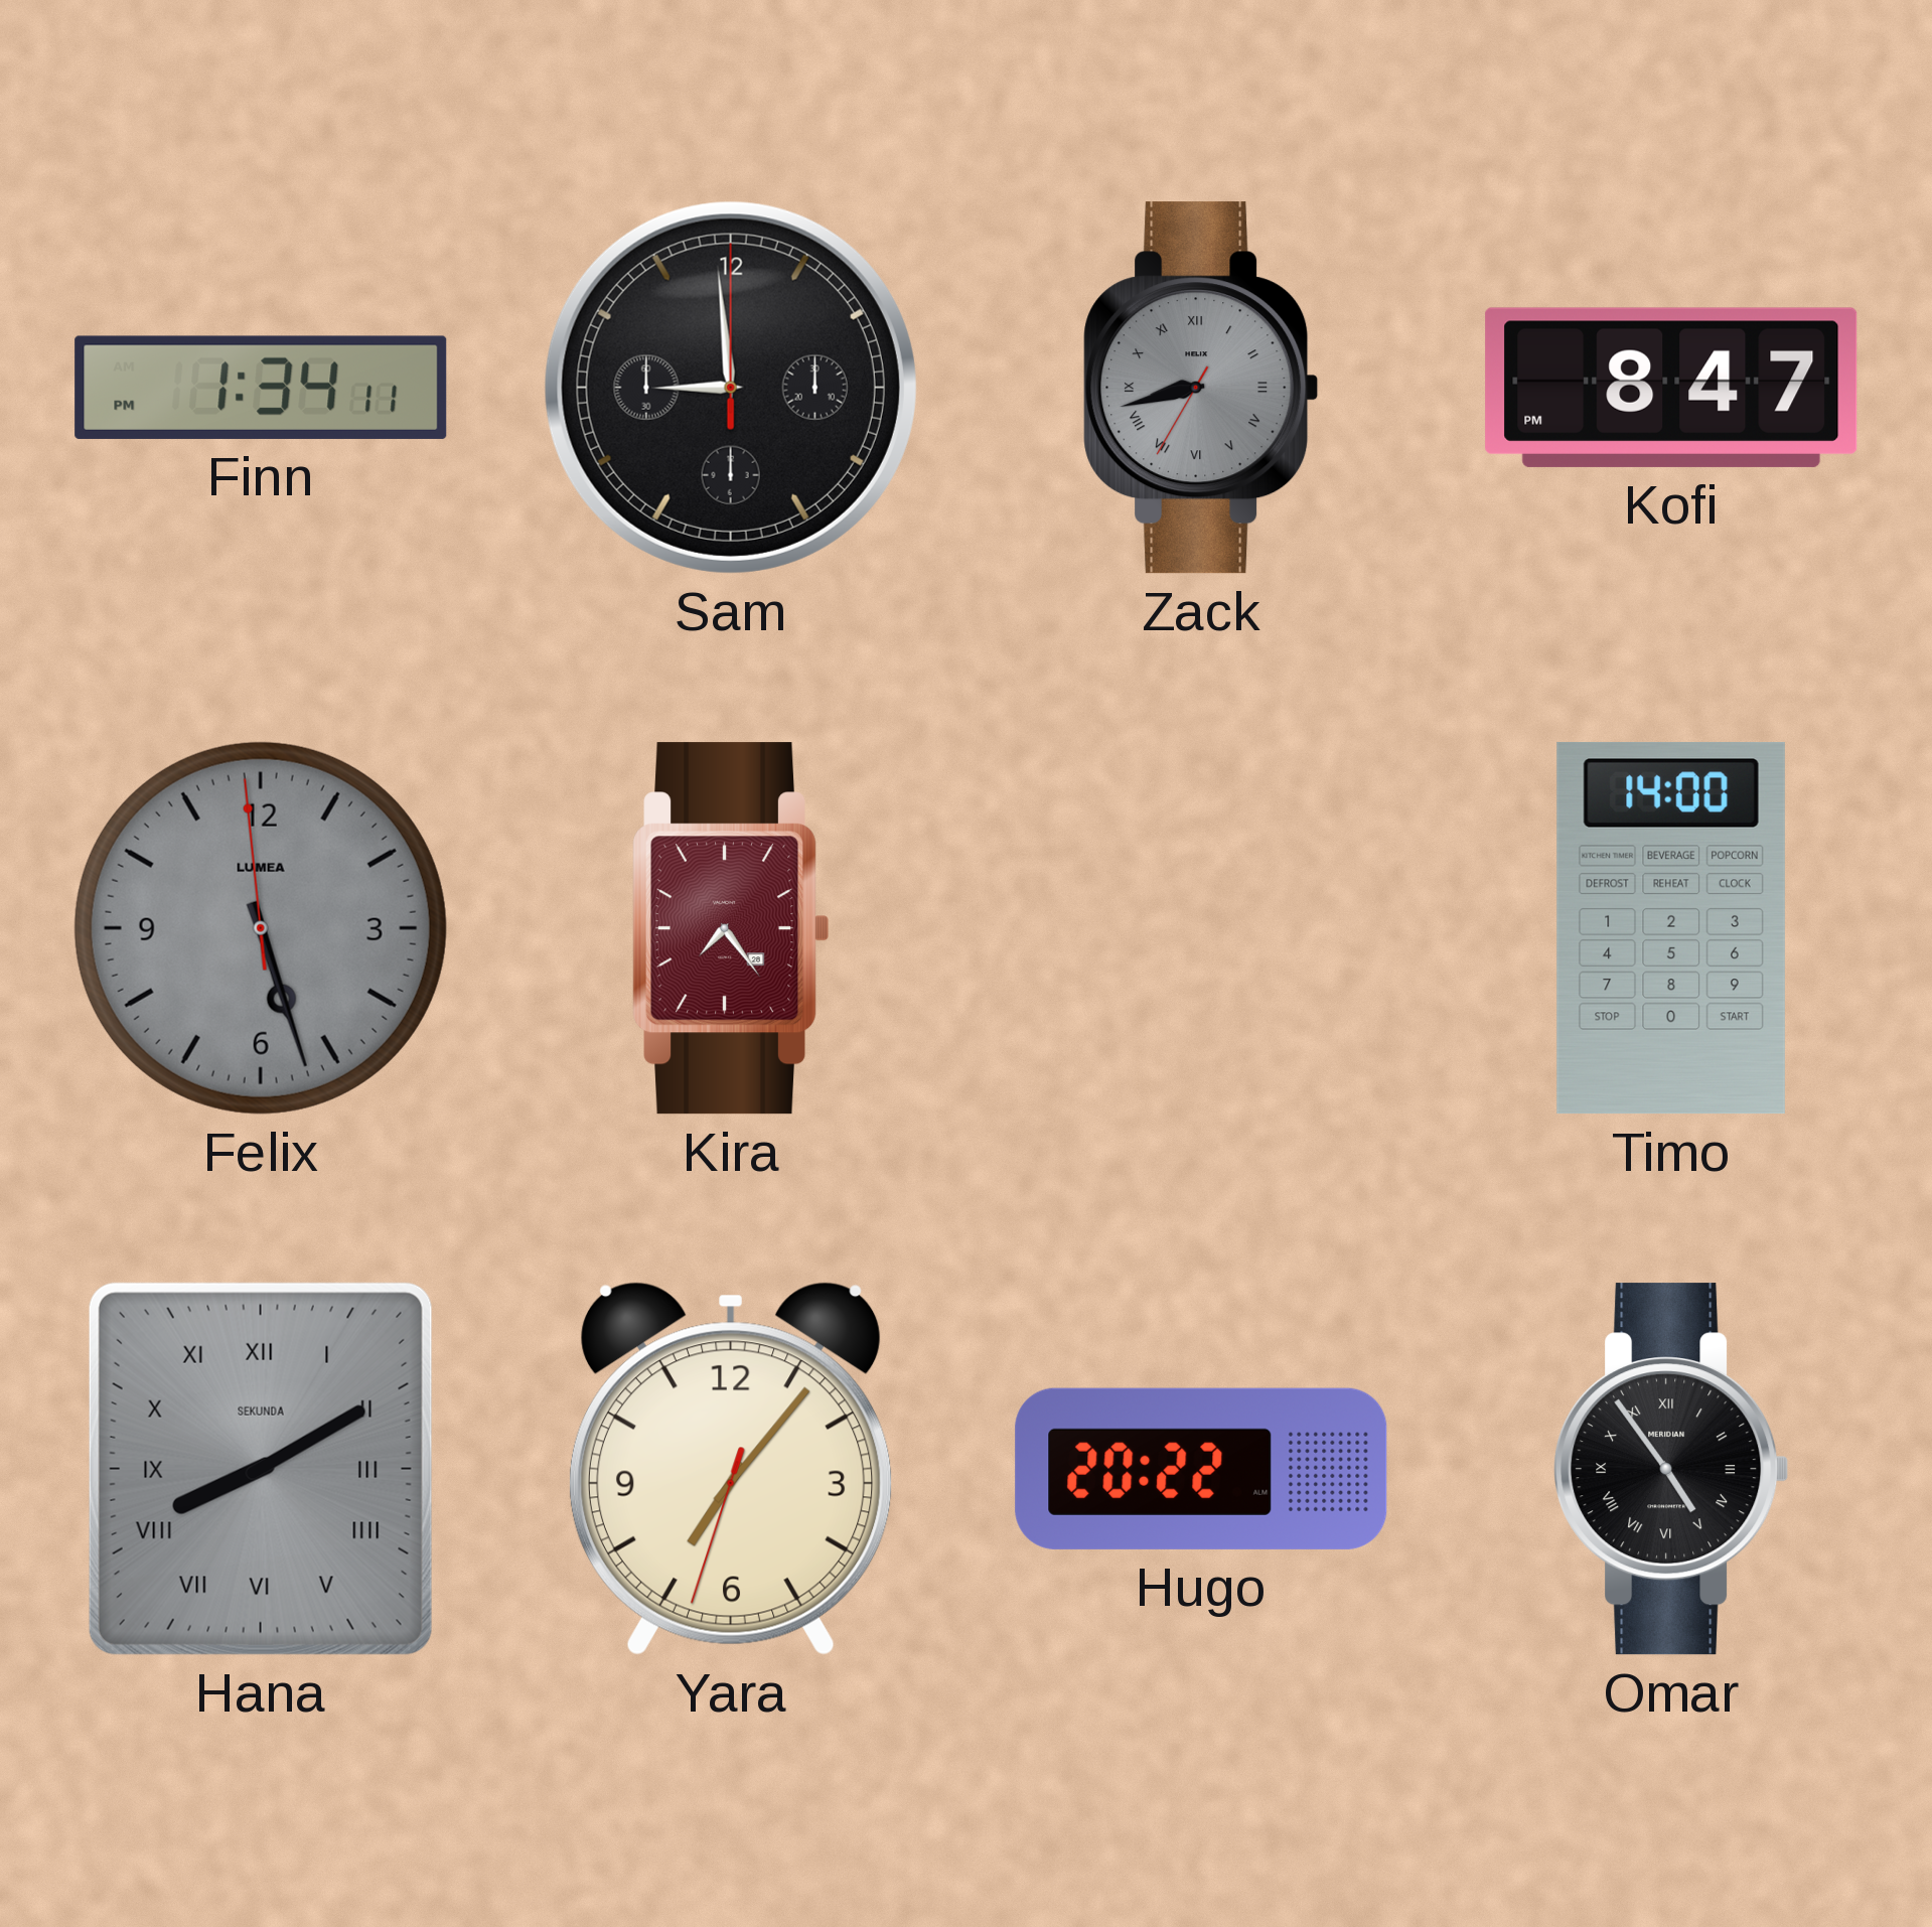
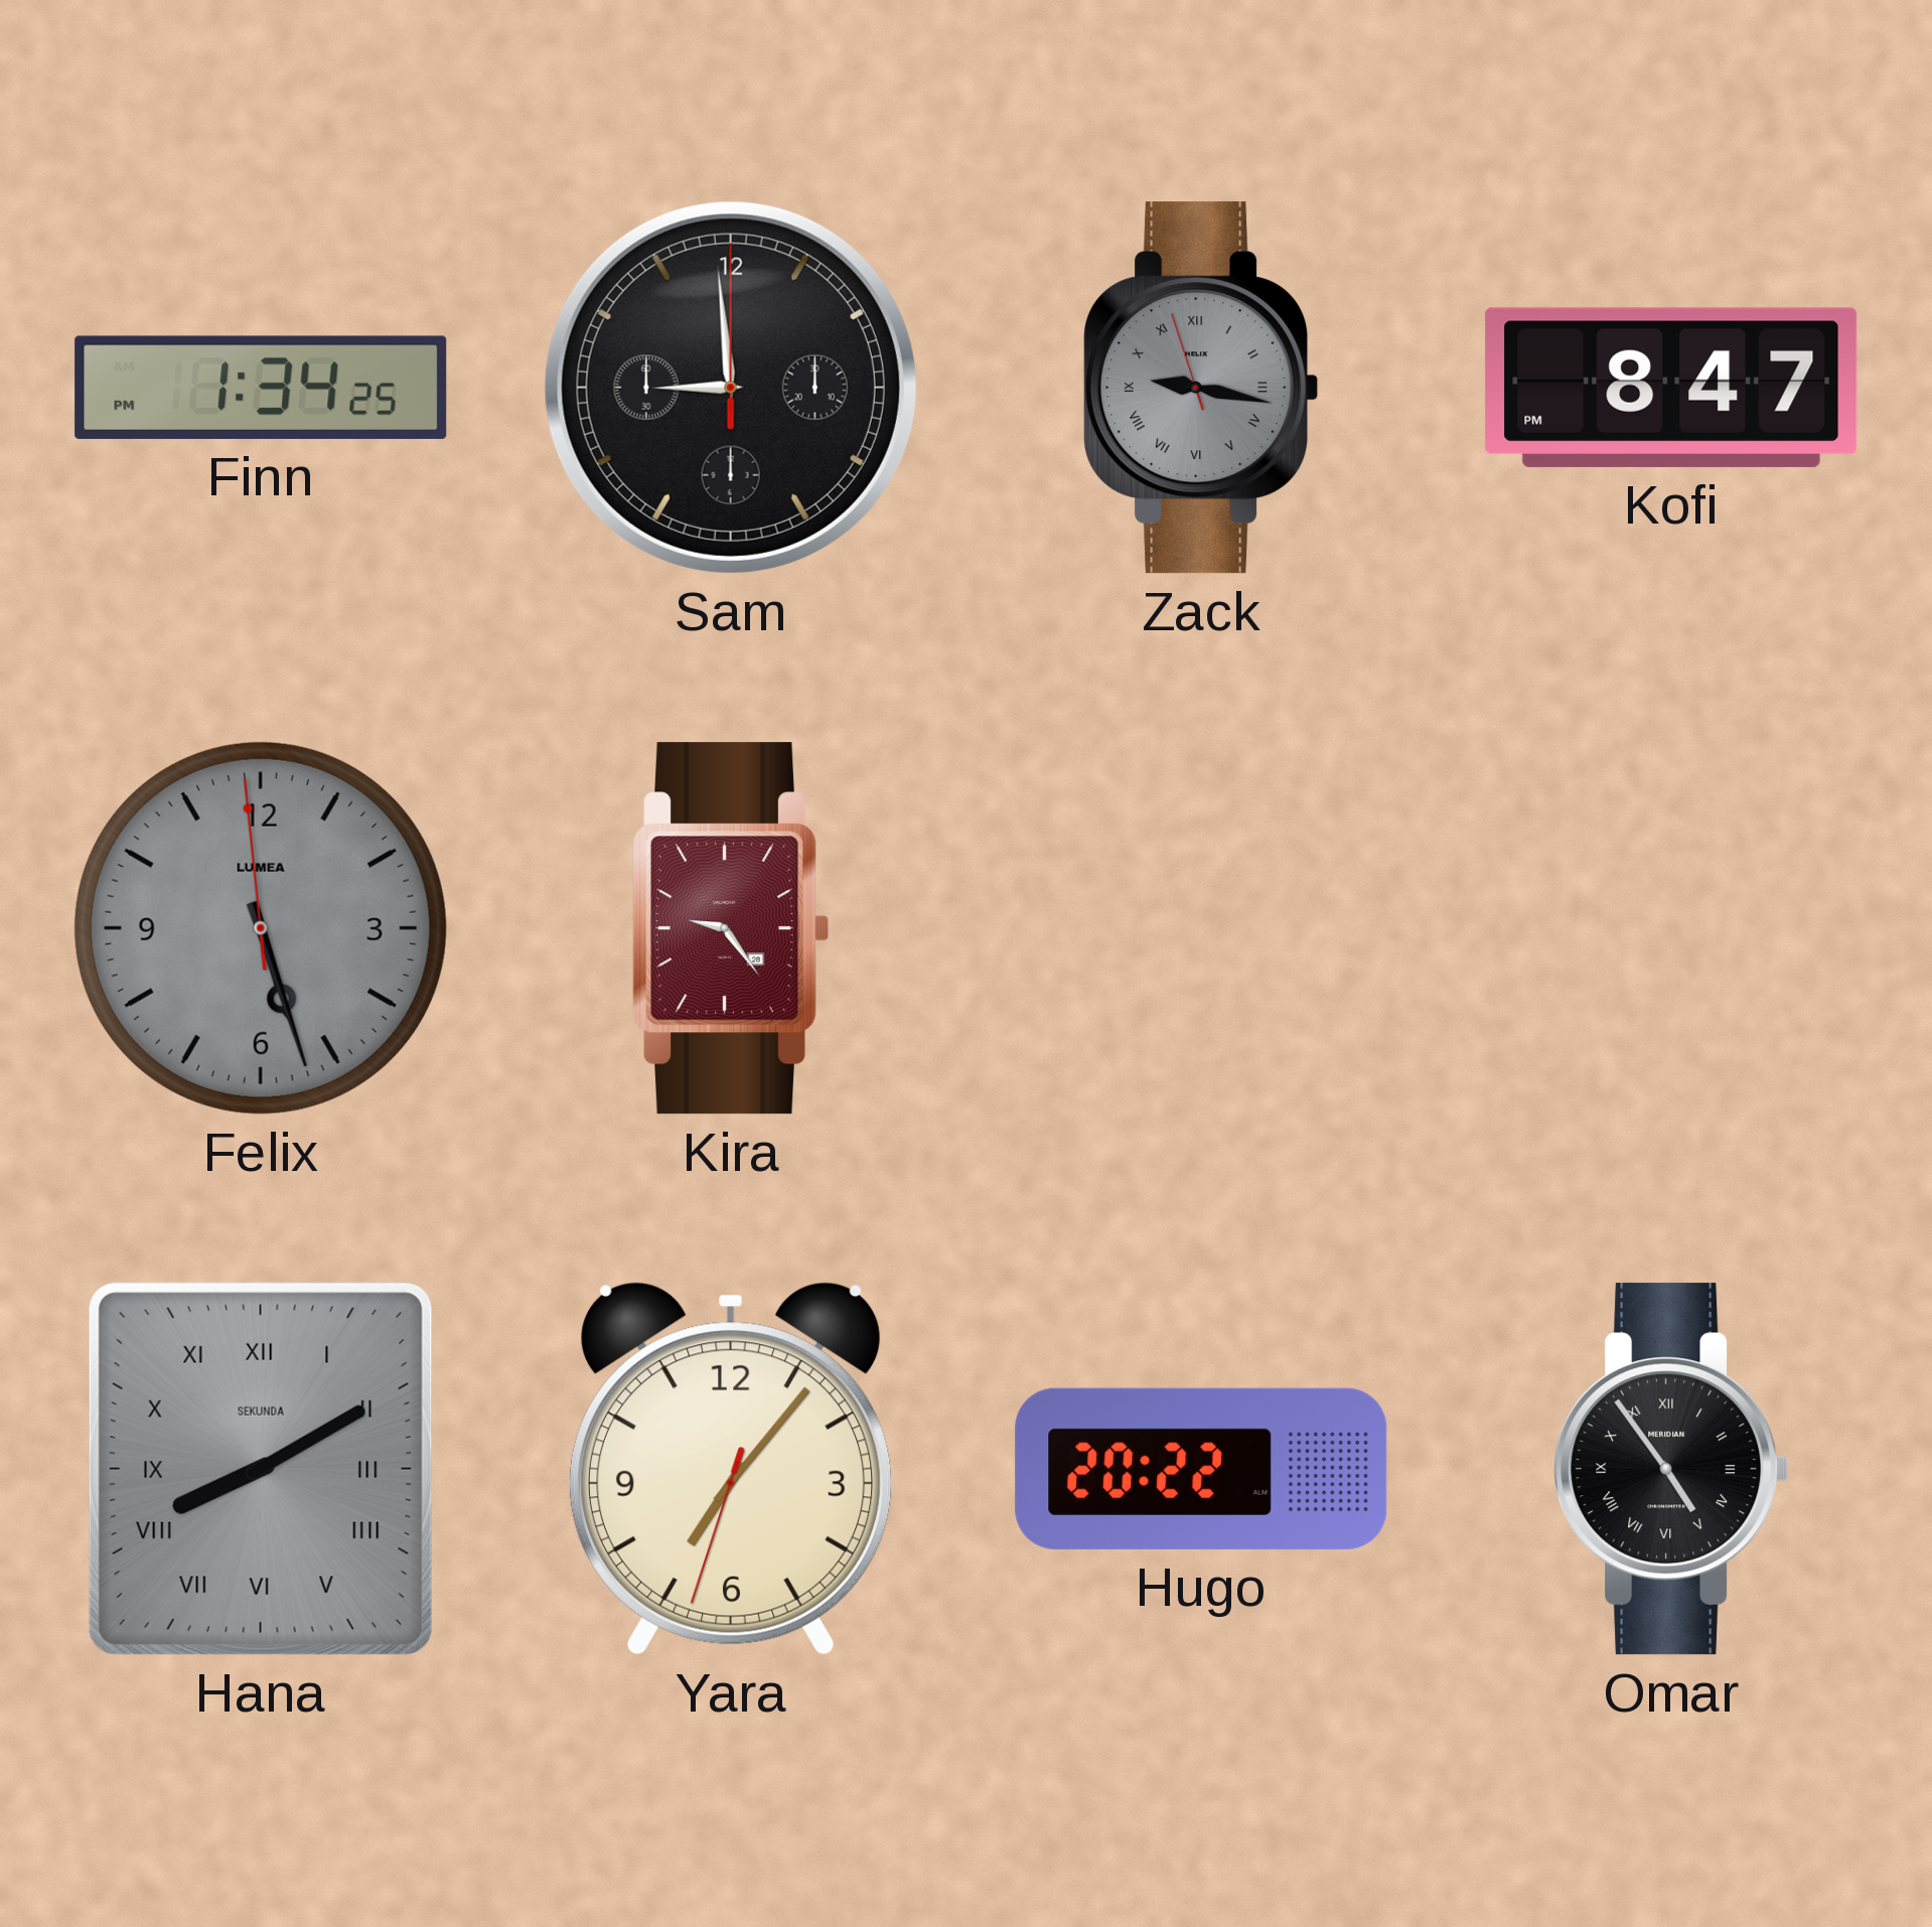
Finn: 1:34:11 PM -> 1:34:25 PM (261, 388)
Zack: 8:42 -> 9:16 (1201, 388)
Kira: 7:24 -> 9:24 (732, 928)
Timo: 14:00 -> none (1671, 928)
